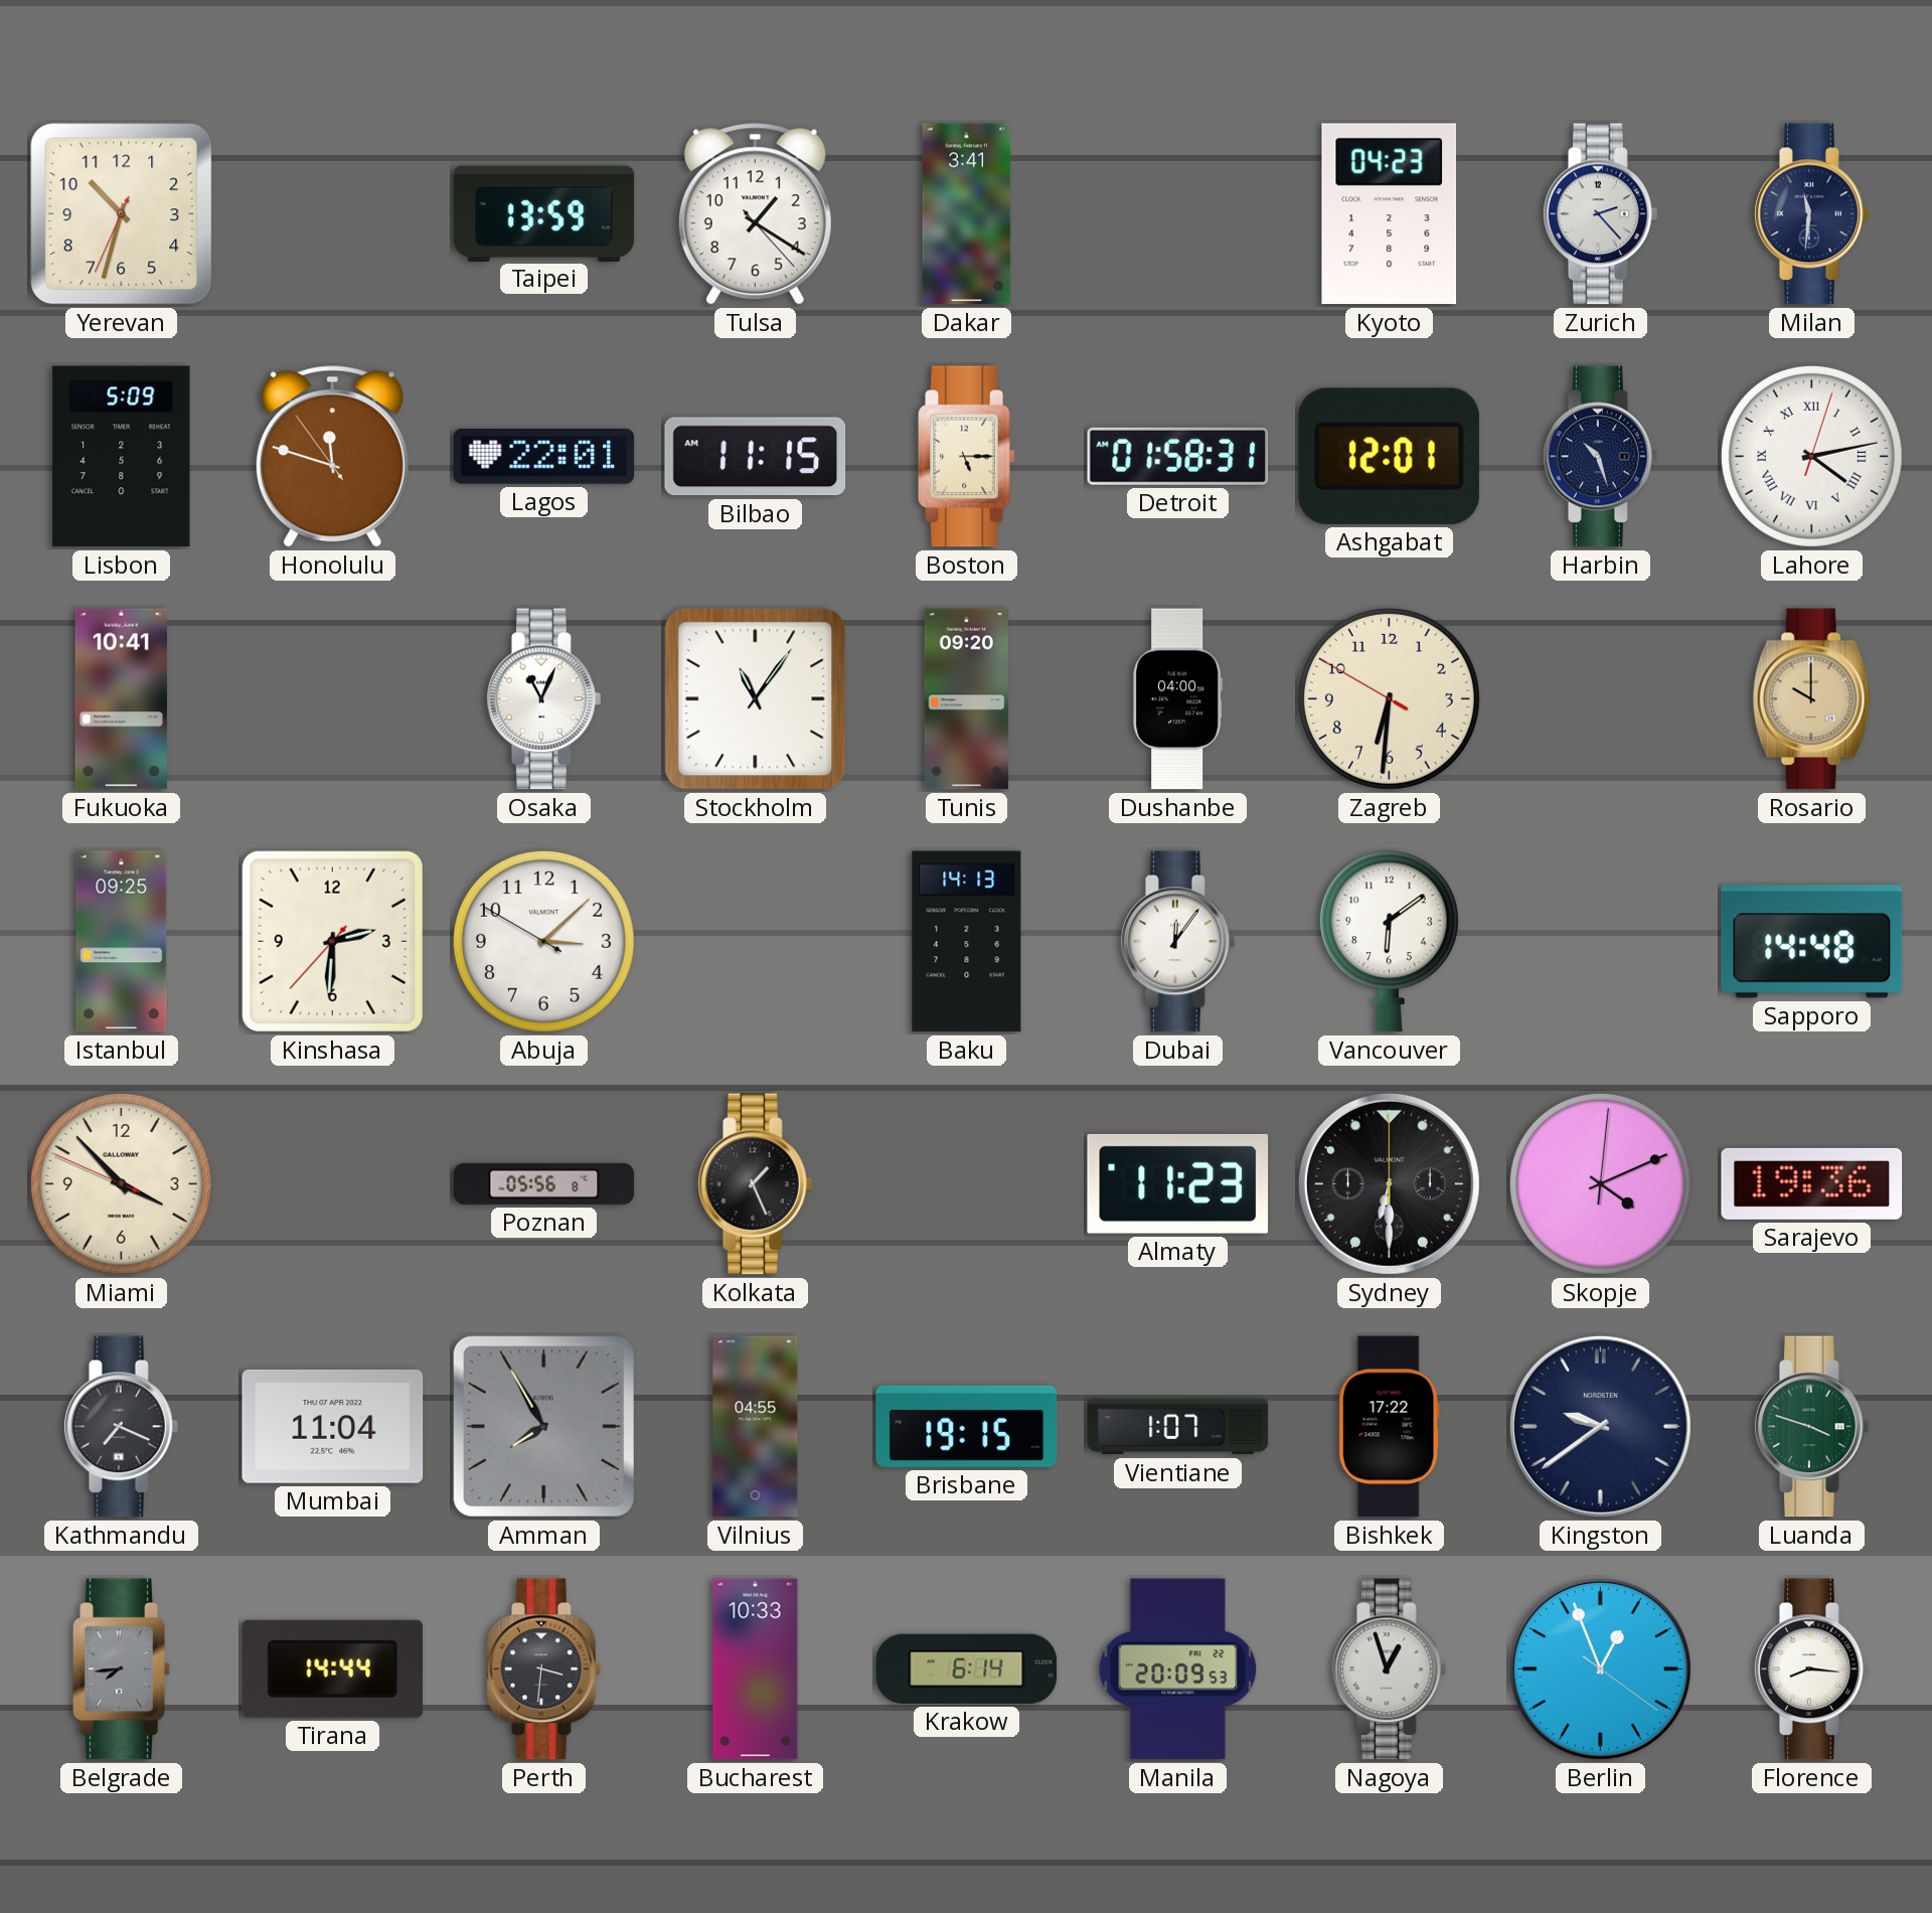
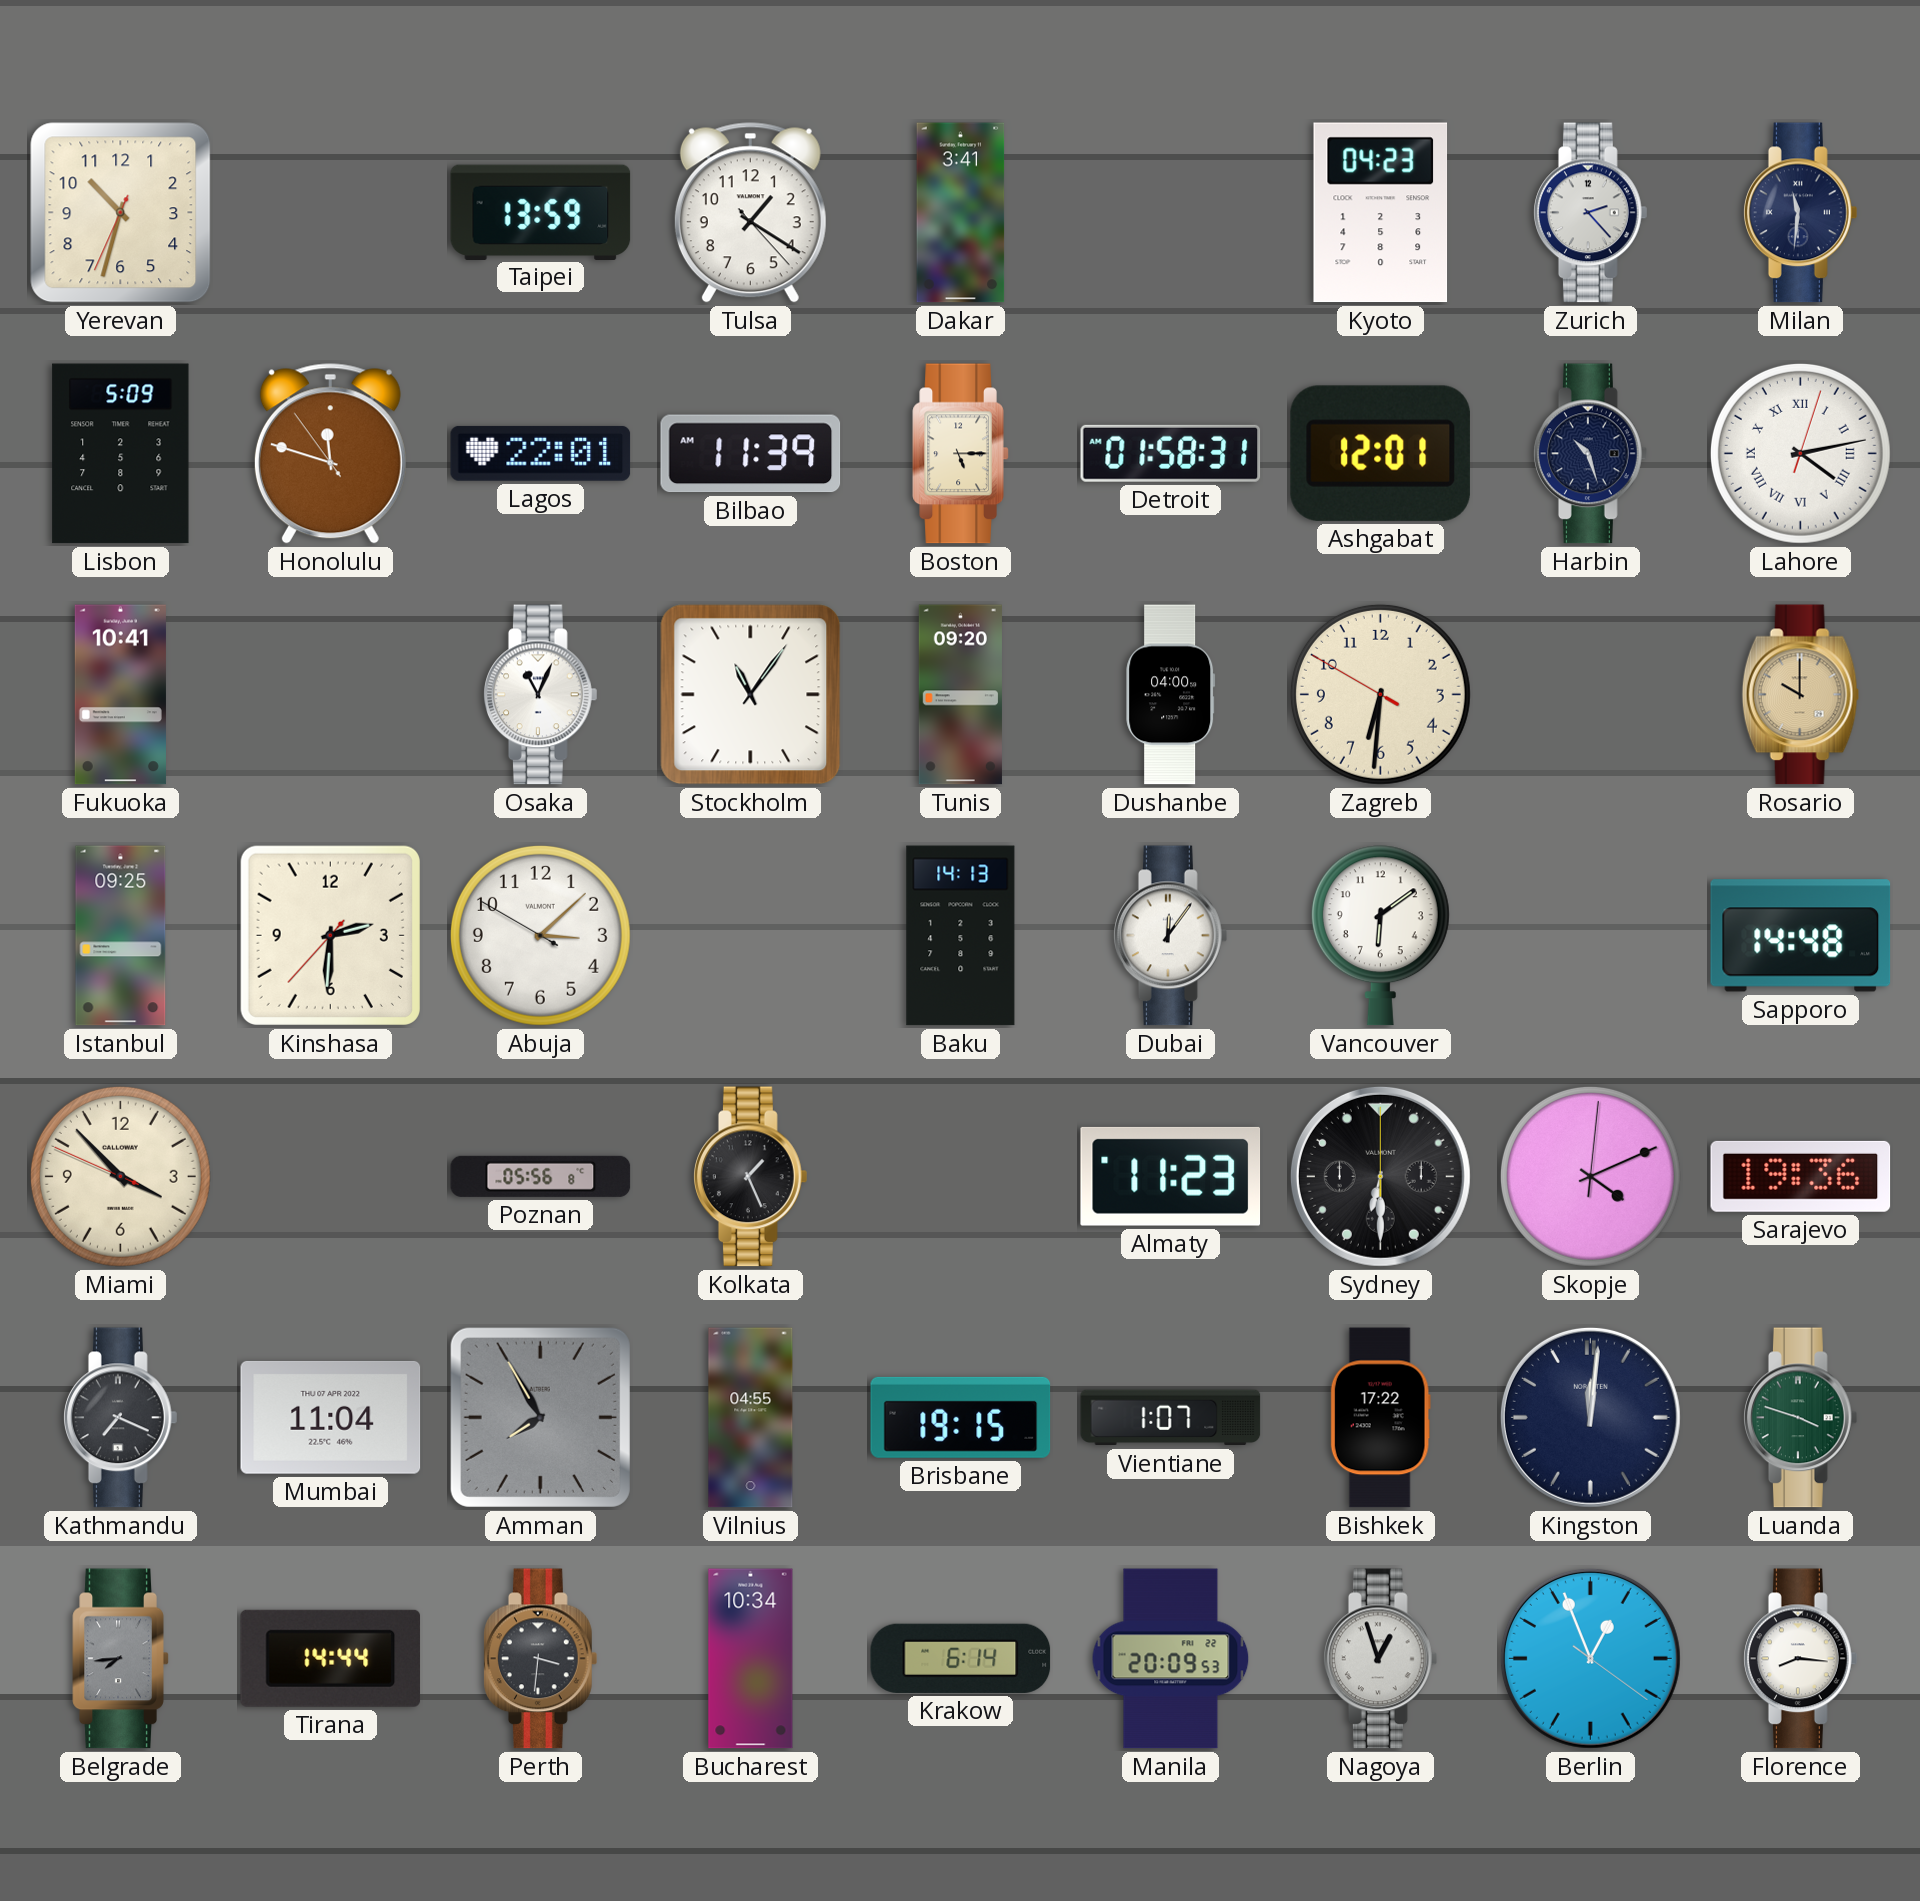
Bilbao: 11:15 -> 11:39 (751, 454)
Kingston: 9:39 -> 12:01 (1590, 1417)
Bucharest: 10:33 -> 10:34 (751, 1659)
